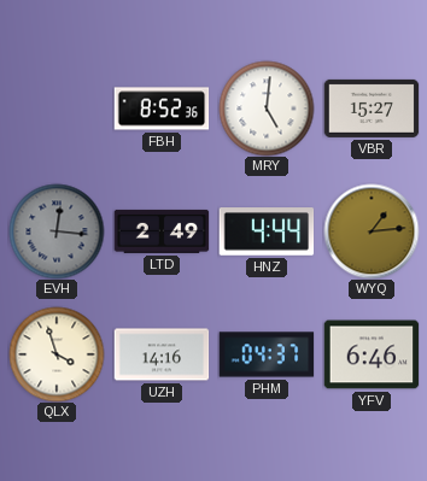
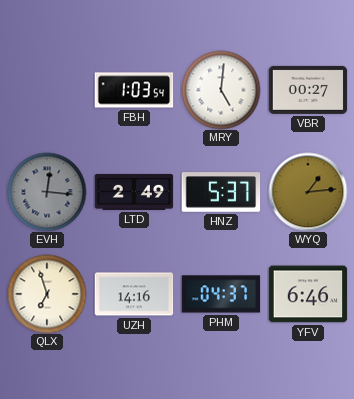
FBH: 8:52 -> 1:03 (134, 90)
VBR: 15:27 -> 00:27 (308, 90)
HNZ: 4:44 -> 5:37 (221, 192)
QLX: 3:57 -> 6:57 (47, 294)
